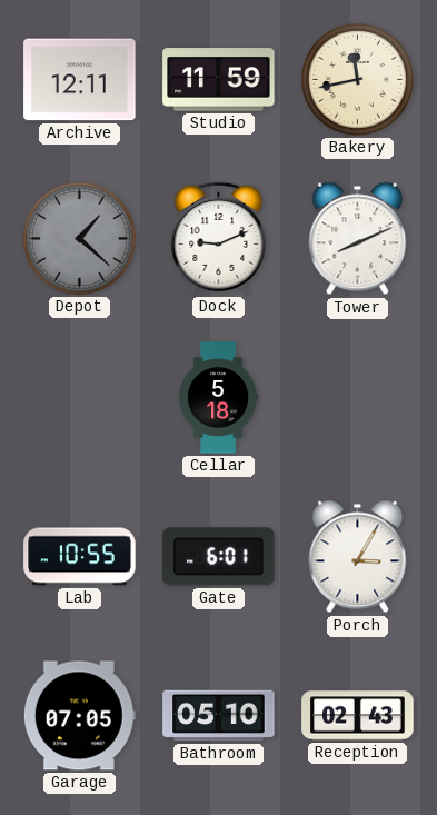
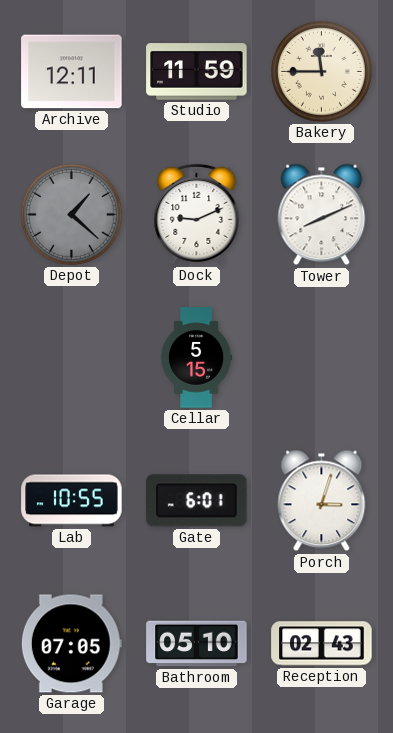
Bakery: 11:43 -> 11:45 (321, 71)
Cellar: 5:18 -> 5:15 (197, 358)
Porch: 3:05 -> 3:03 (322, 501)
